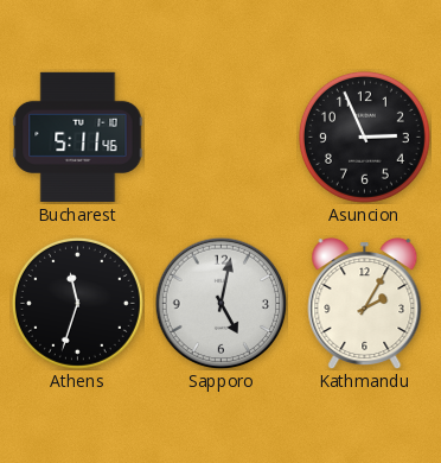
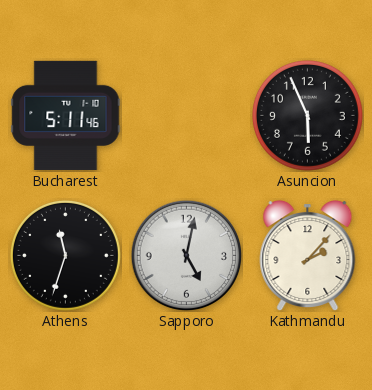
Asuncion: 2:56 -> 5:56 (307, 115)
Kathmandu: 2:05 -> 2:07 (308, 256)
